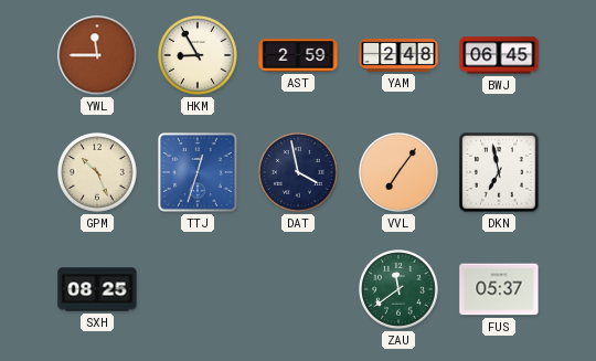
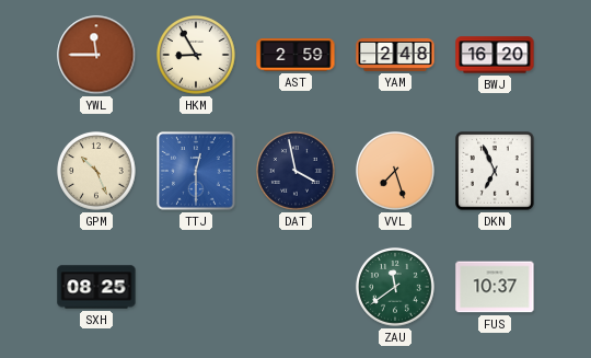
BWJ: 06:45 -> 16:20 (495, 55)
TTJ: 12:33 -> 12:30 (197, 172)
VVL: 7:06 -> 7:27 (396, 172)
DKN: 6:58 -> 6:56 (495, 171)
FUS: 05:37 -> 10:37 (495, 287)
